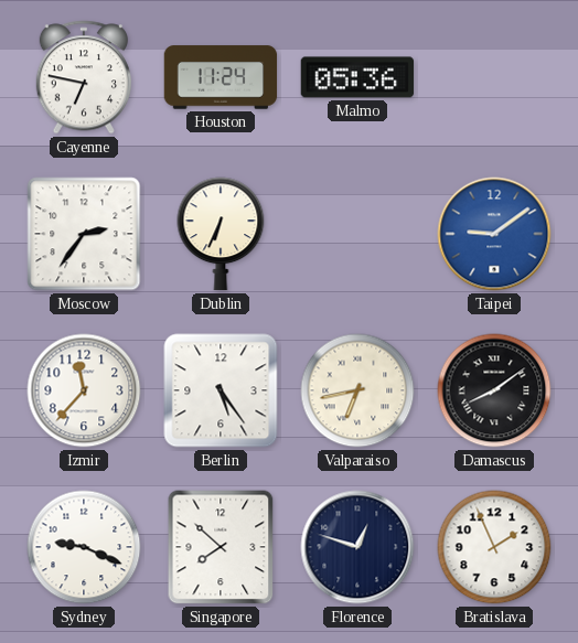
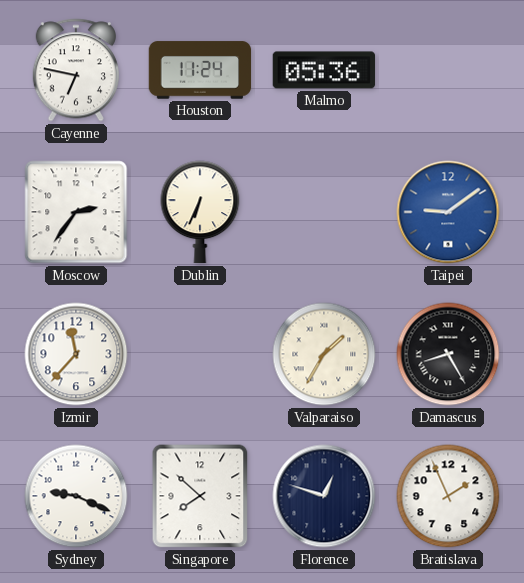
Berlin: 5:24 -> none (221, 390)
Valparaiso: 6:43 -> 1:35 (324, 354)
Damascus: 8:09 -> 8:25 (448, 354)
